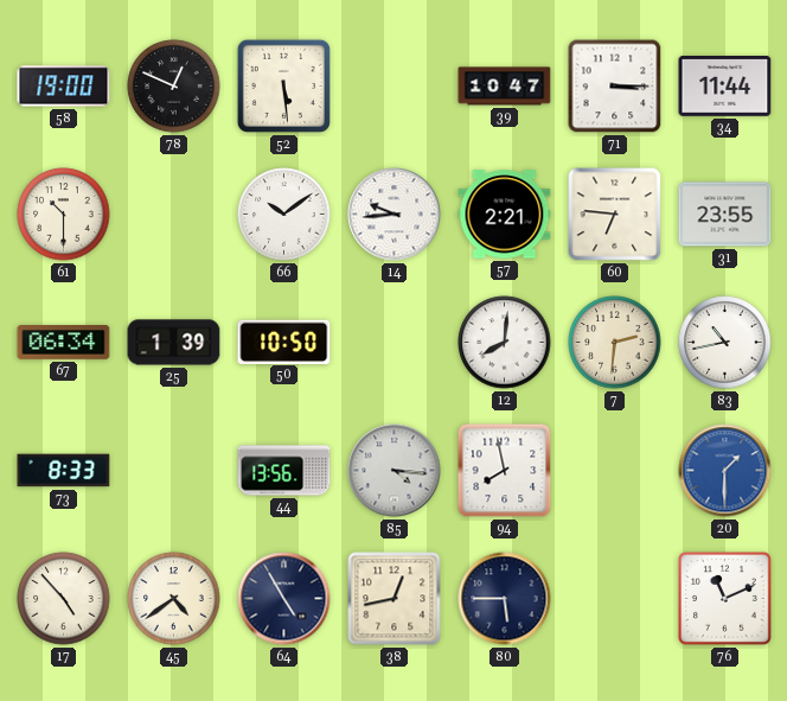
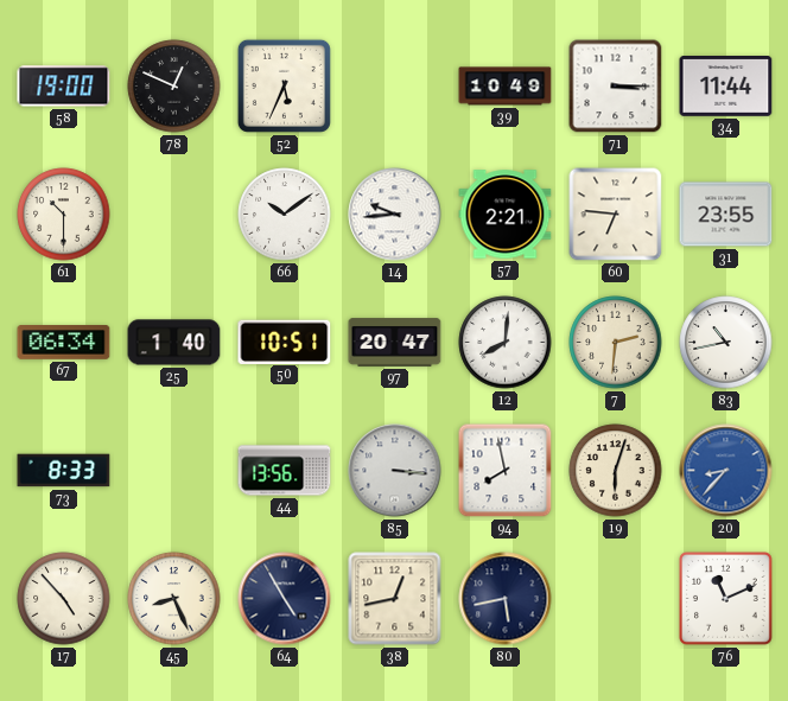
52: 5:29 -> 5:34 (284, 85)
39: 10:47 -> 10:49 (506, 87)
25: 1:39 -> 1:40 (174, 343)
50: 10:50 -> 10:51 (285, 342)
97: none -> 20:47 (395, 343)
85: 4:16 -> 3:16 (395, 471)
19: none -> 6:03 (616, 471)
20: 1:30 -> 8:37 (726, 471)
45: 4:39 -> 8:26 (174, 599)
80: 5:45 -> 5:43 (506, 599)
